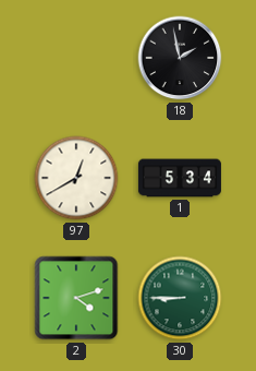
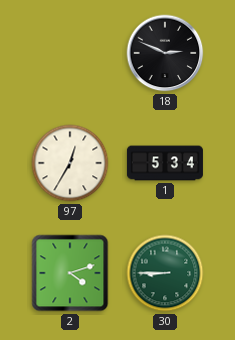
18: 1:58 -> 2:49 (165, 53)
97: 12:40 -> 12:35 (70, 163)
